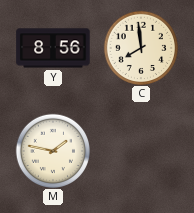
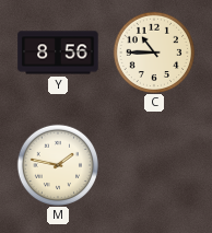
C: 7:59 -> 10:45 (153, 51)
